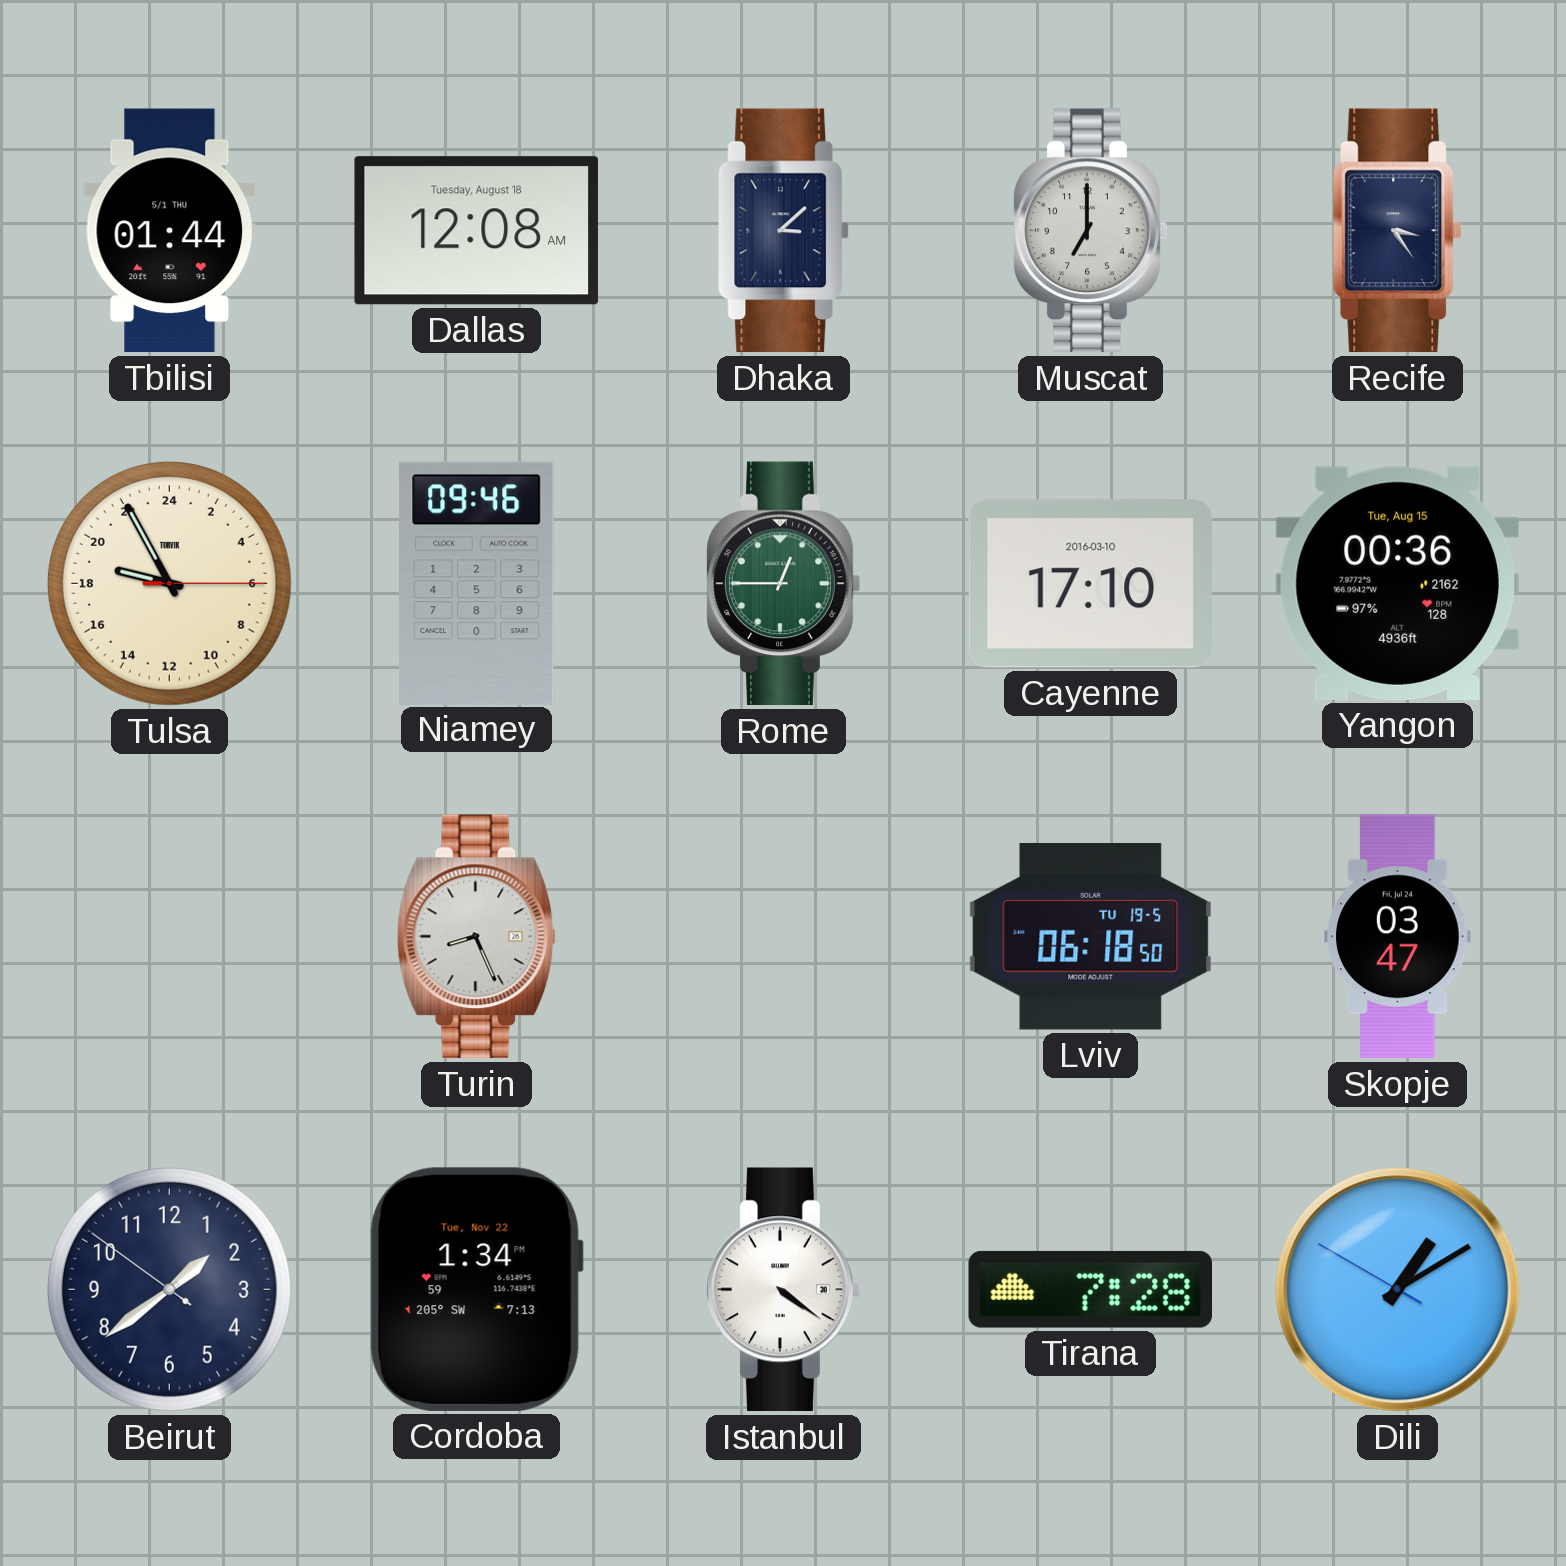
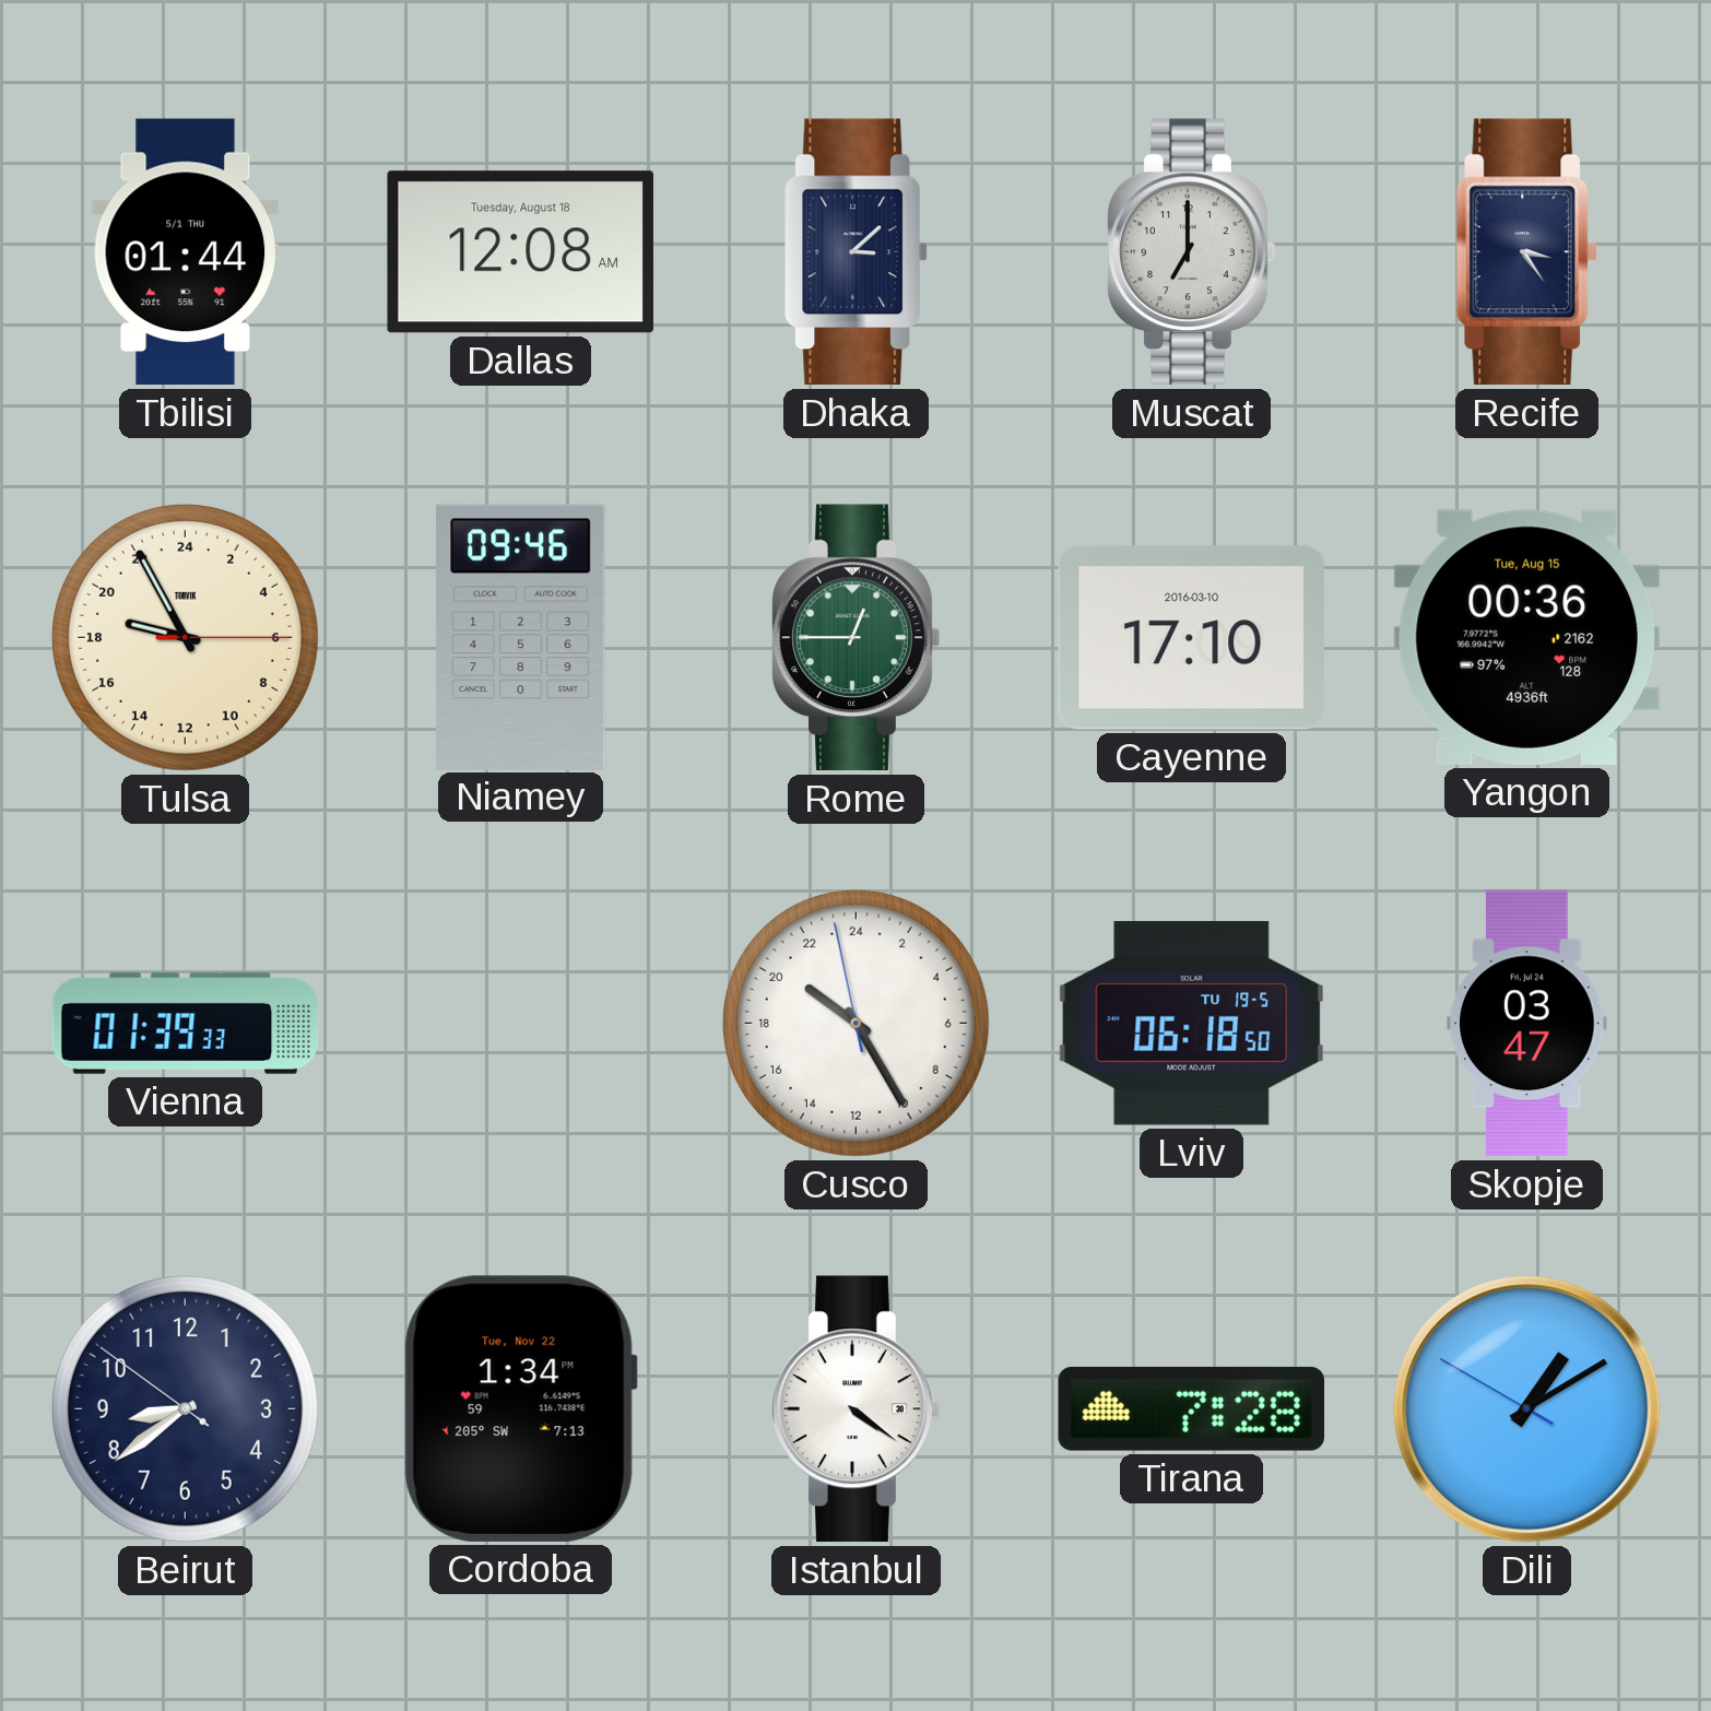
Vienna: none -> 01:39 (186, 1023)
Turin: 8:26 -> none (477, 937)
Cusco: none -> 20:24 (855, 1023)
Beirut: 1:38 -> 8:38 (185, 1408)
